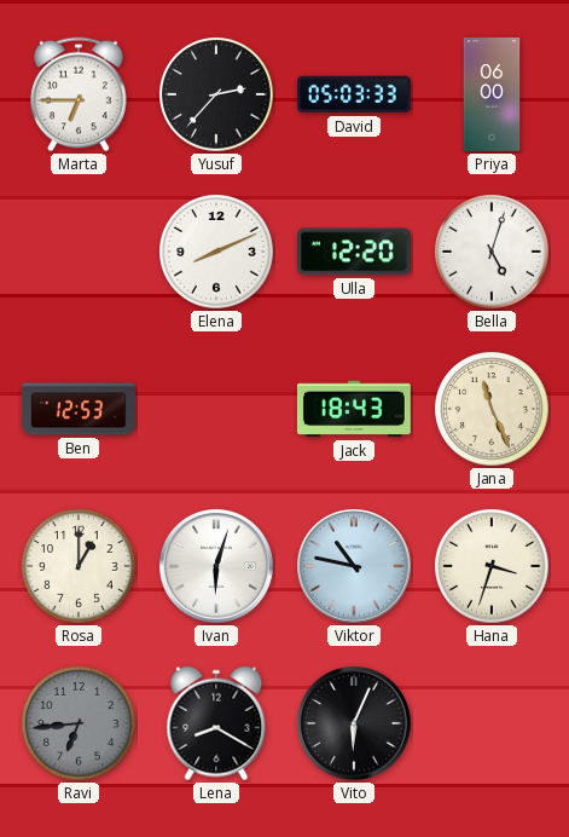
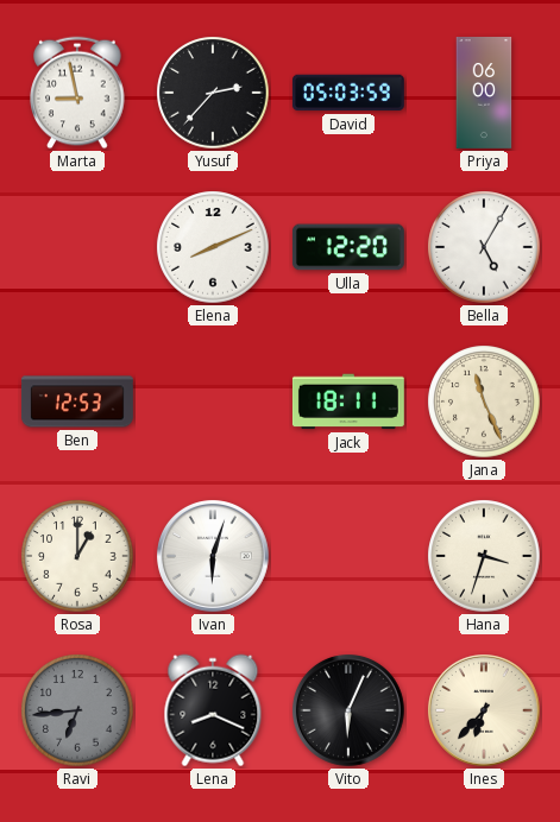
Marta: 6:45 -> 8:58 (77, 93)
David: 05:03:33 -> 05:03:59 (348, 93)
Bella: 5:03 -> 5:05 (484, 247)
Jack: 18:43 -> 18:11 (348, 401)
Viktor: 10:47 -> none (355, 567)
Lena: 8:20 -> 8:19 (213, 710)
Ines: none -> 6:37 (485, 712)
